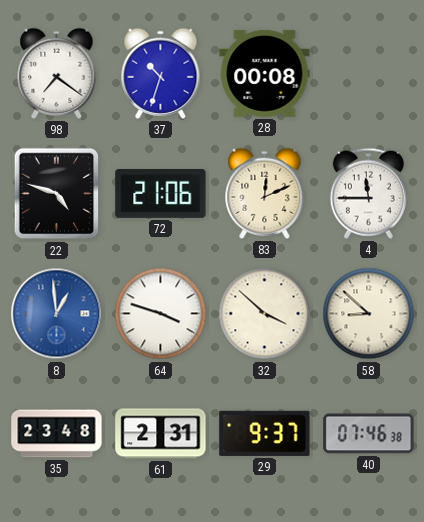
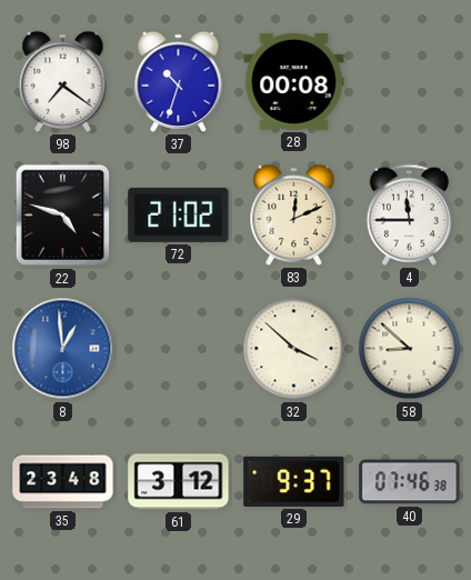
72: 21:06 -> 21:02 (179, 214)
64: 3:48 -> none (161, 314)
61: 2:31 -> 3:12 (179, 482)
